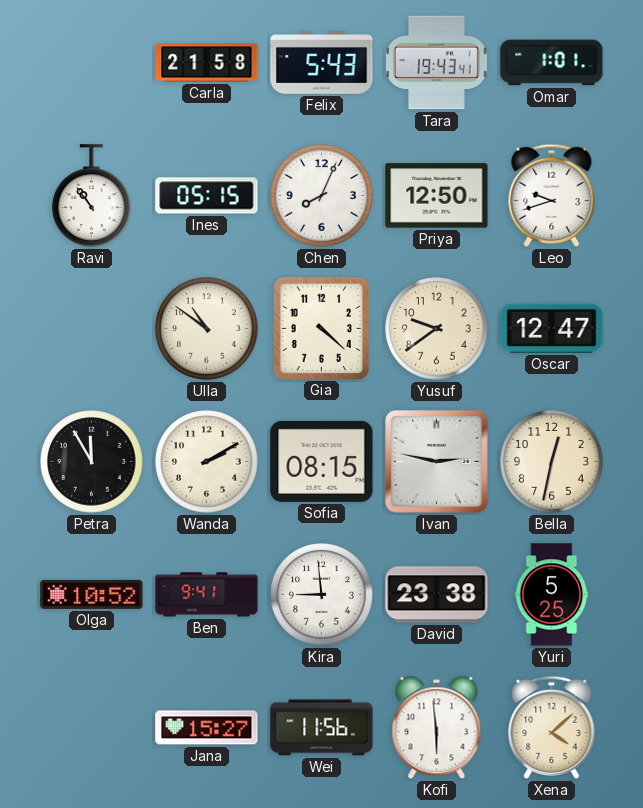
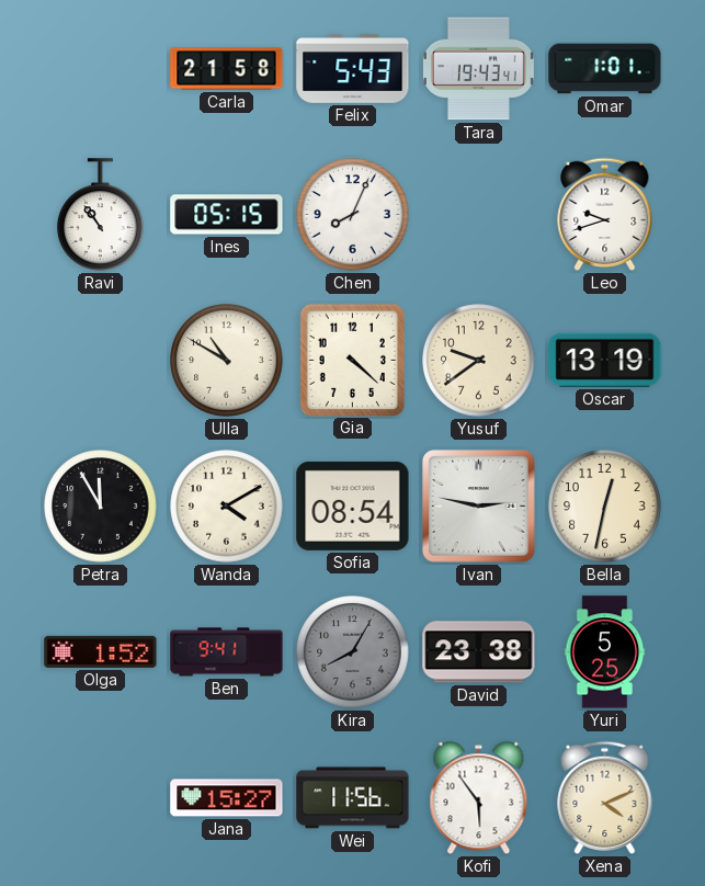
Priya: 12:50 -> none (437, 196)
Ulla: 10:51 -> 10:50 (227, 361)
Oscar: 12:47 -> 13:19 (605, 360)
Wanda: 2:10 -> 4:10 (227, 507)
Sofia: 08:15 -> 08:54 (353, 506)
Olga: 10:52 -> 1:52 (101, 651)
Kira: 8:59 -> 8:05 (353, 652)
Kira dial: white -> grey (353, 652)
Kofi: 5:59 -> 5:54 (479, 798)
Xena: 4:08 -> 4:11 (605, 797)
